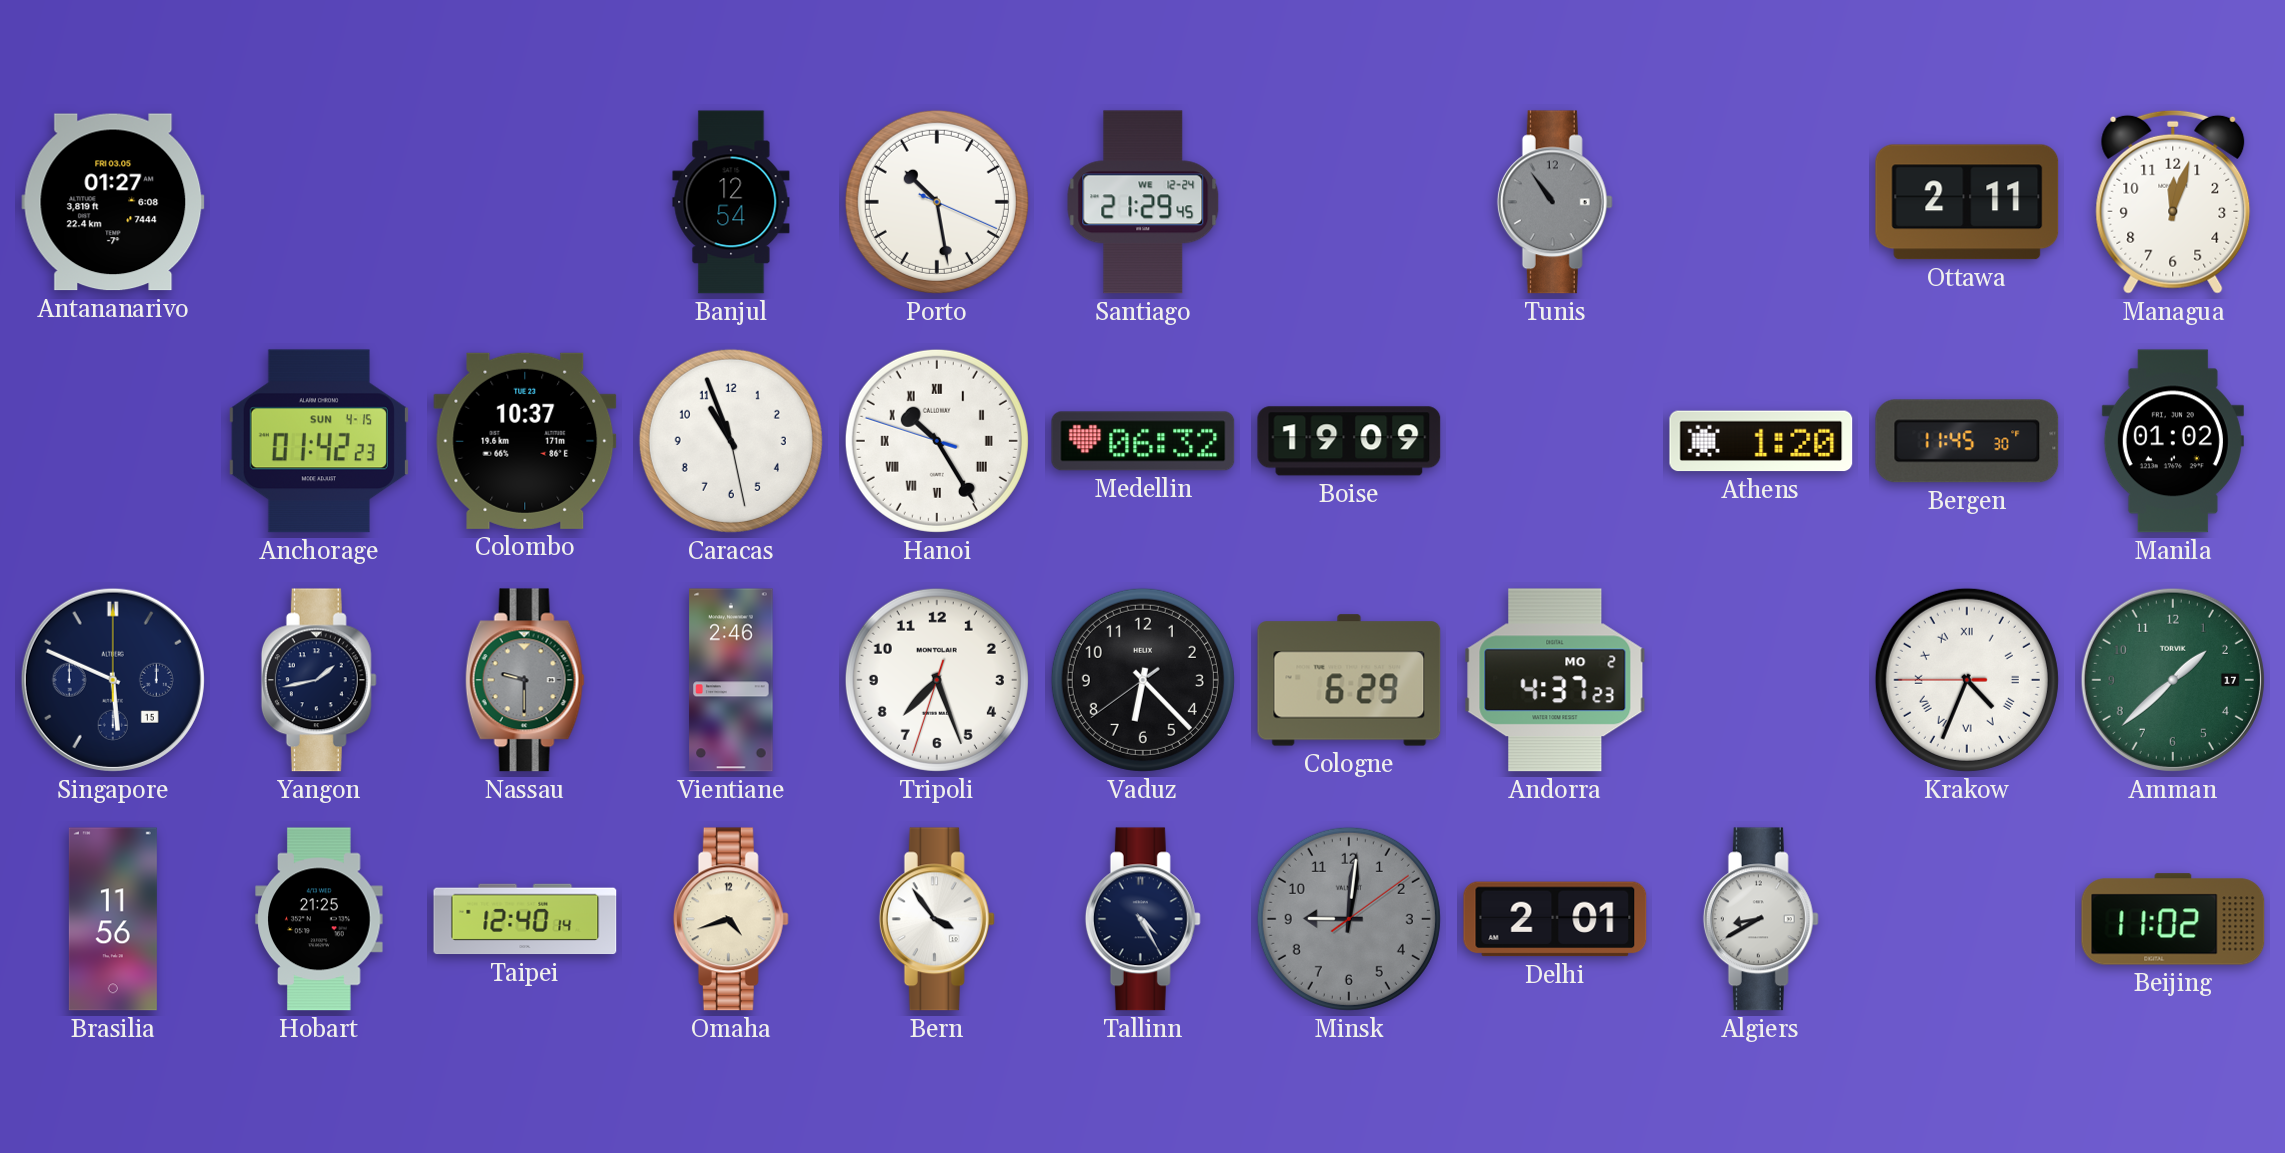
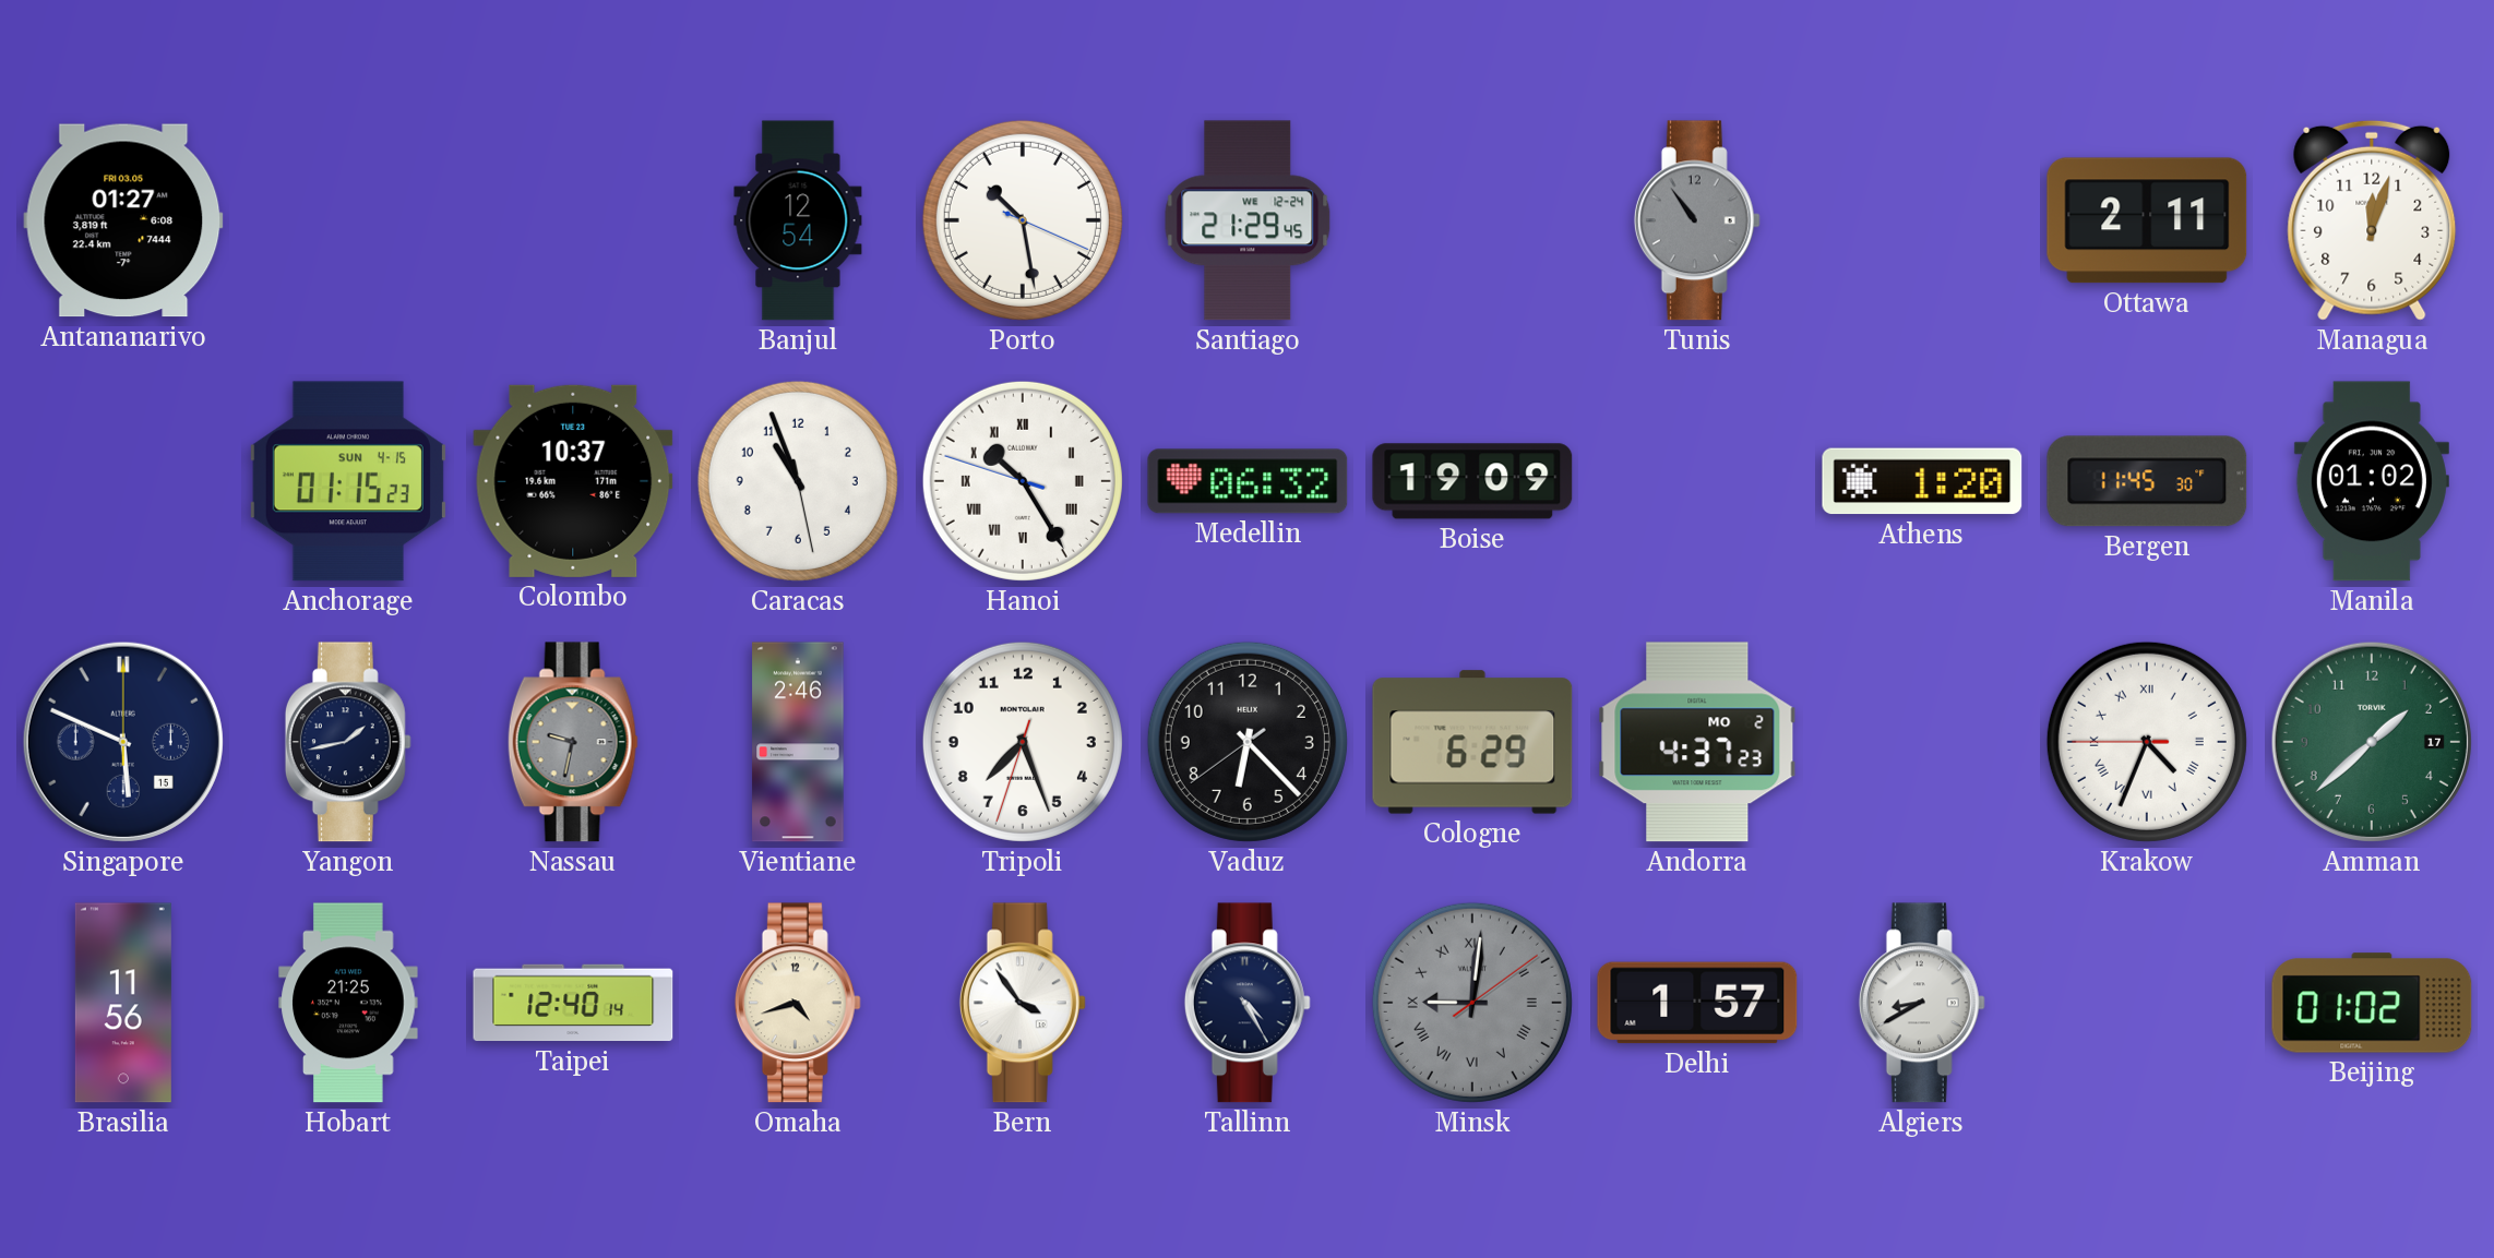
Anchorage: 01:42 -> 01:15 (348, 481)
Nassau: 9:30 -> 9:32 (573, 742)
Minsk numerals: Arabic -> Roman (1472, 1003)
Delhi: 2:01 -> 1:57 (1697, 1003)
Beijing: 11:02 -> 01:02 (2372, 1003)
